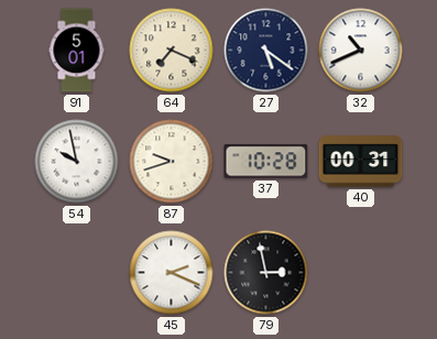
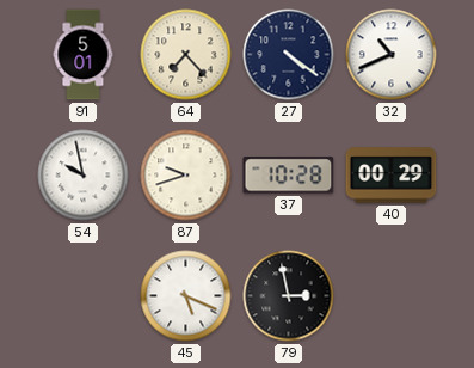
64: 7:19 -> 7:23 (186, 55)
27: 5:21 -> 4:21 (289, 55)
40: 00:31 -> 00:29 (392, 176)
45: 2:19 -> 5:19 (186, 296)
